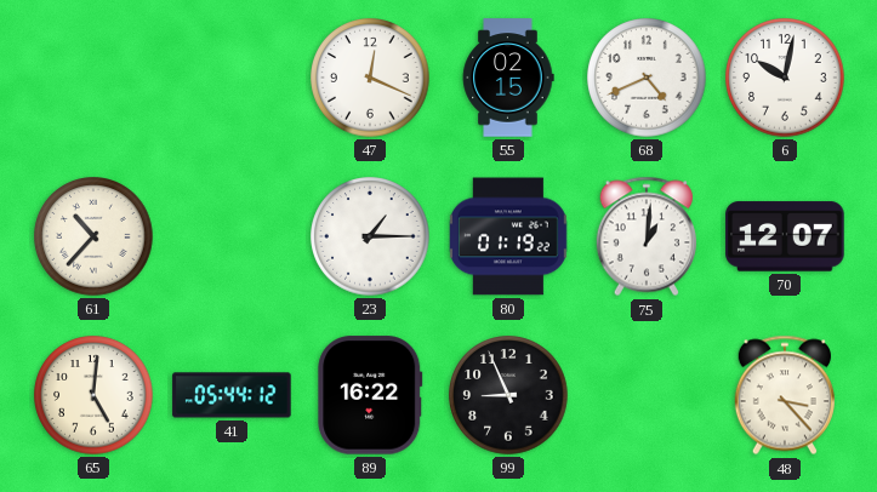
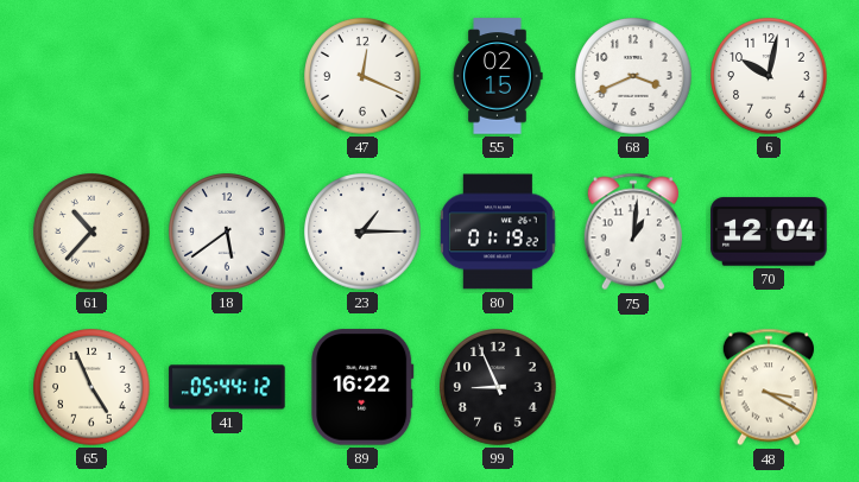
68: 4:41 -> 3:41 (633, 76)
18: none -> 5:39 (227, 232)
70: 12:07 -> 12:04 (769, 232)
65: 5:01 -> 4:56 (91, 387)
48: 3:23 -> 3:20 (768, 387)
